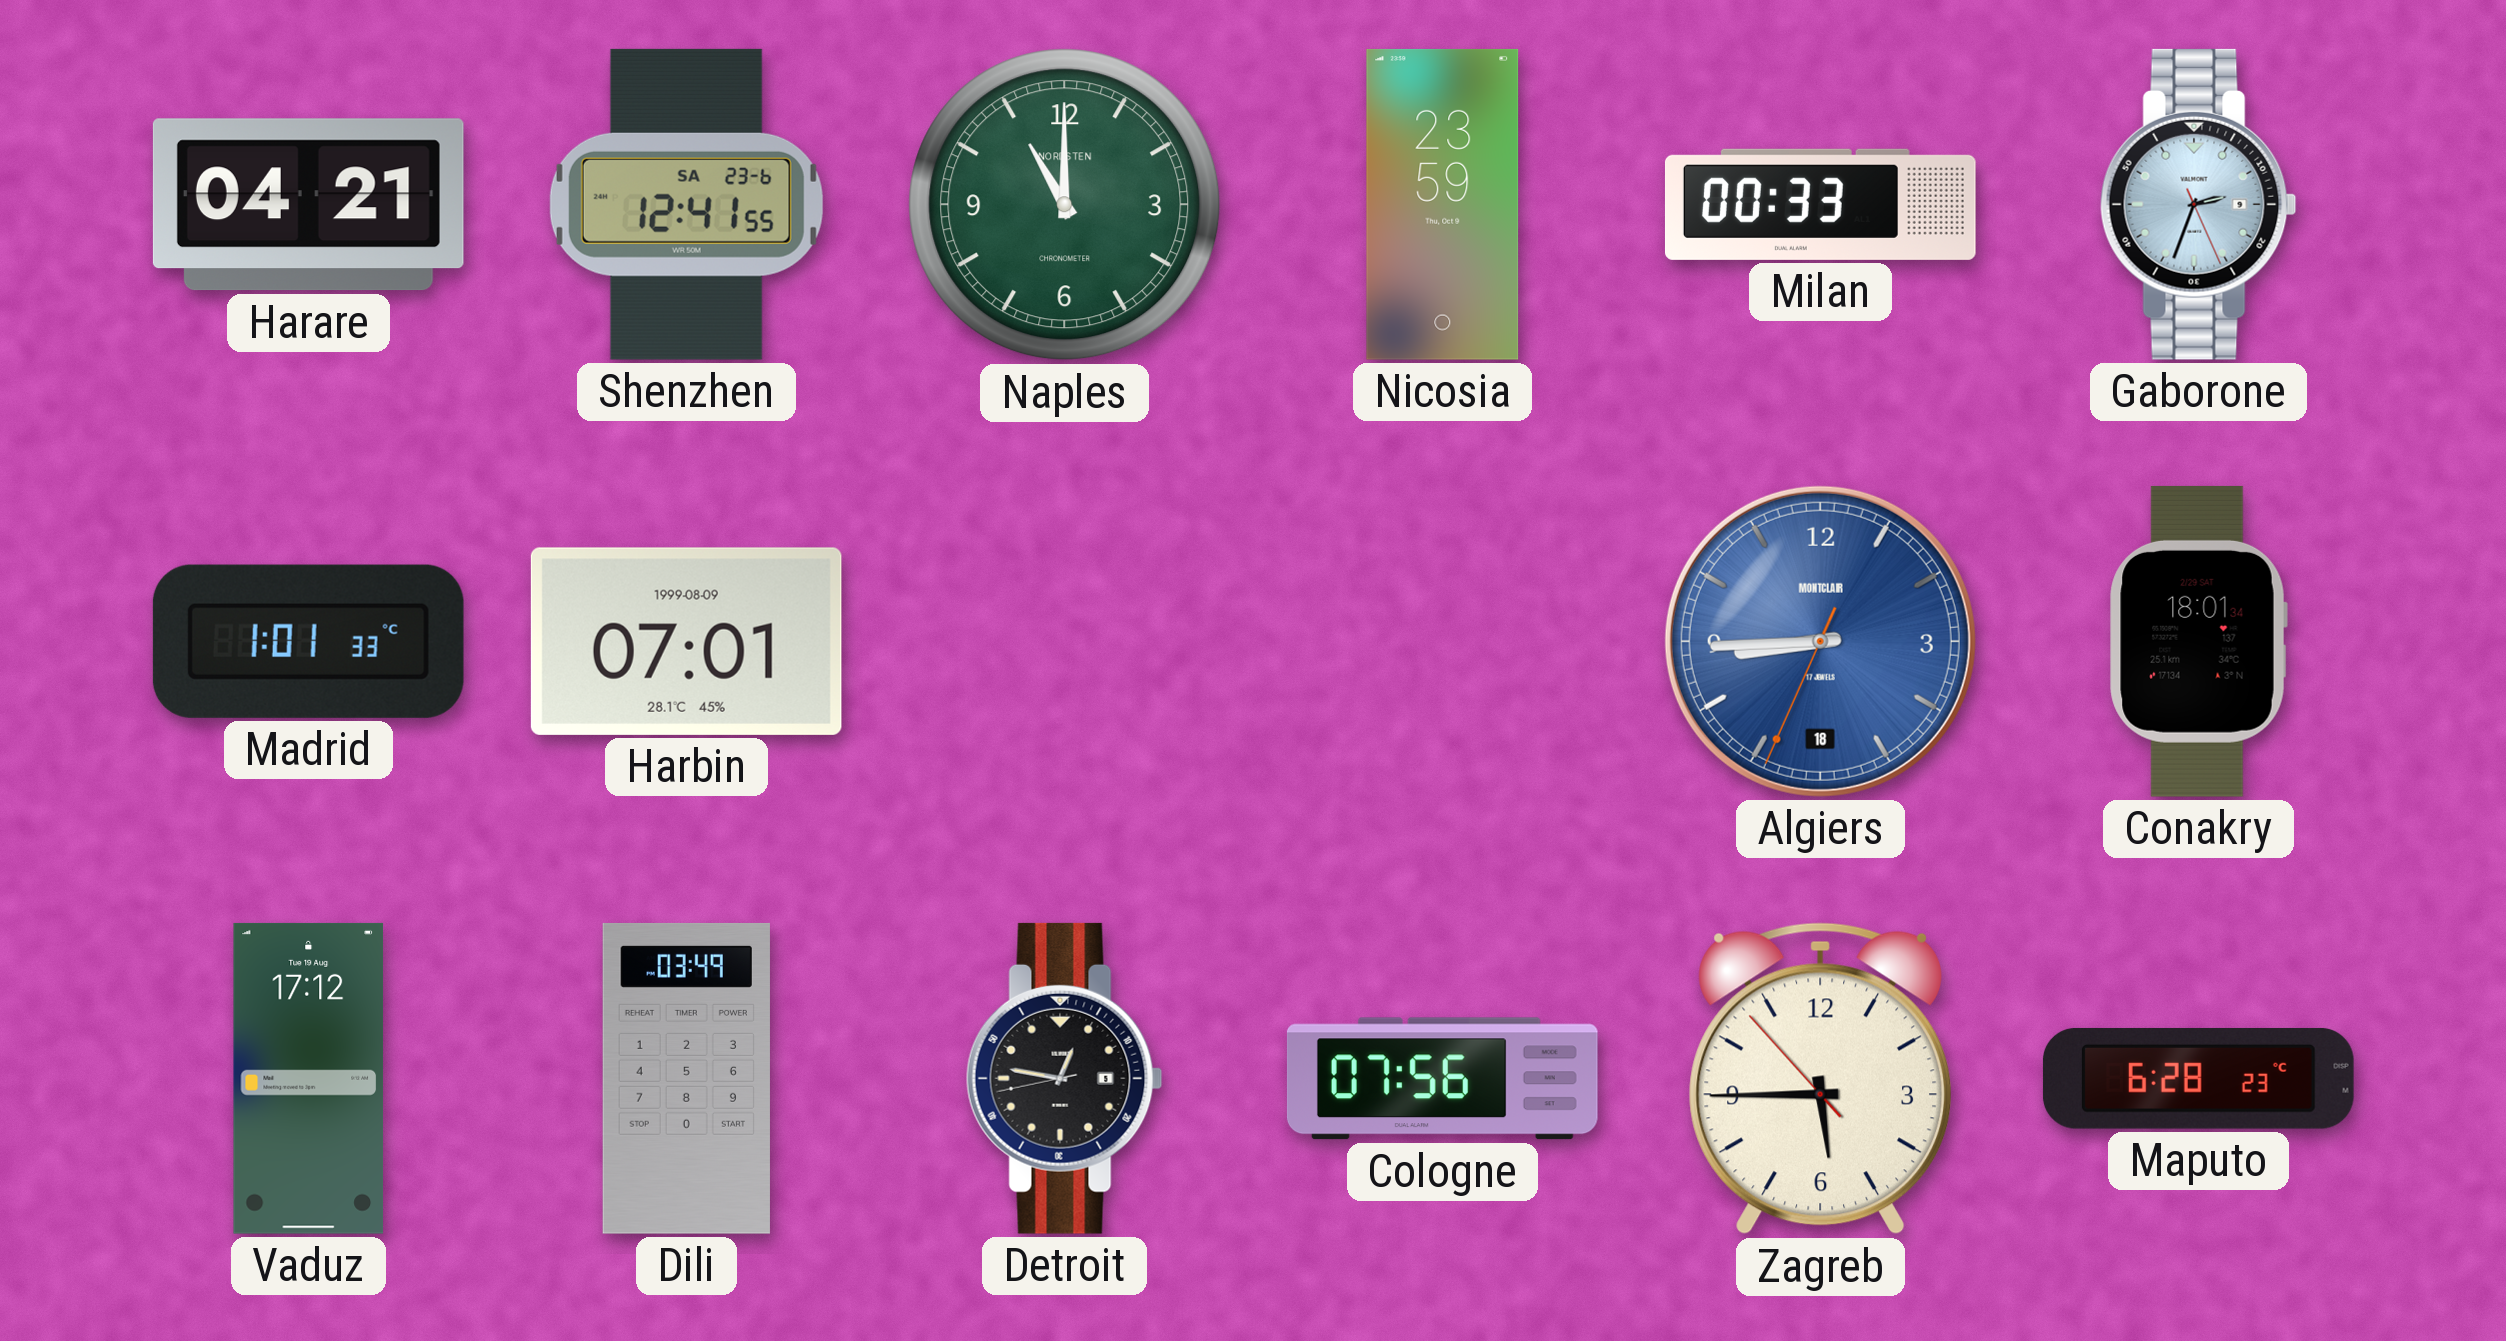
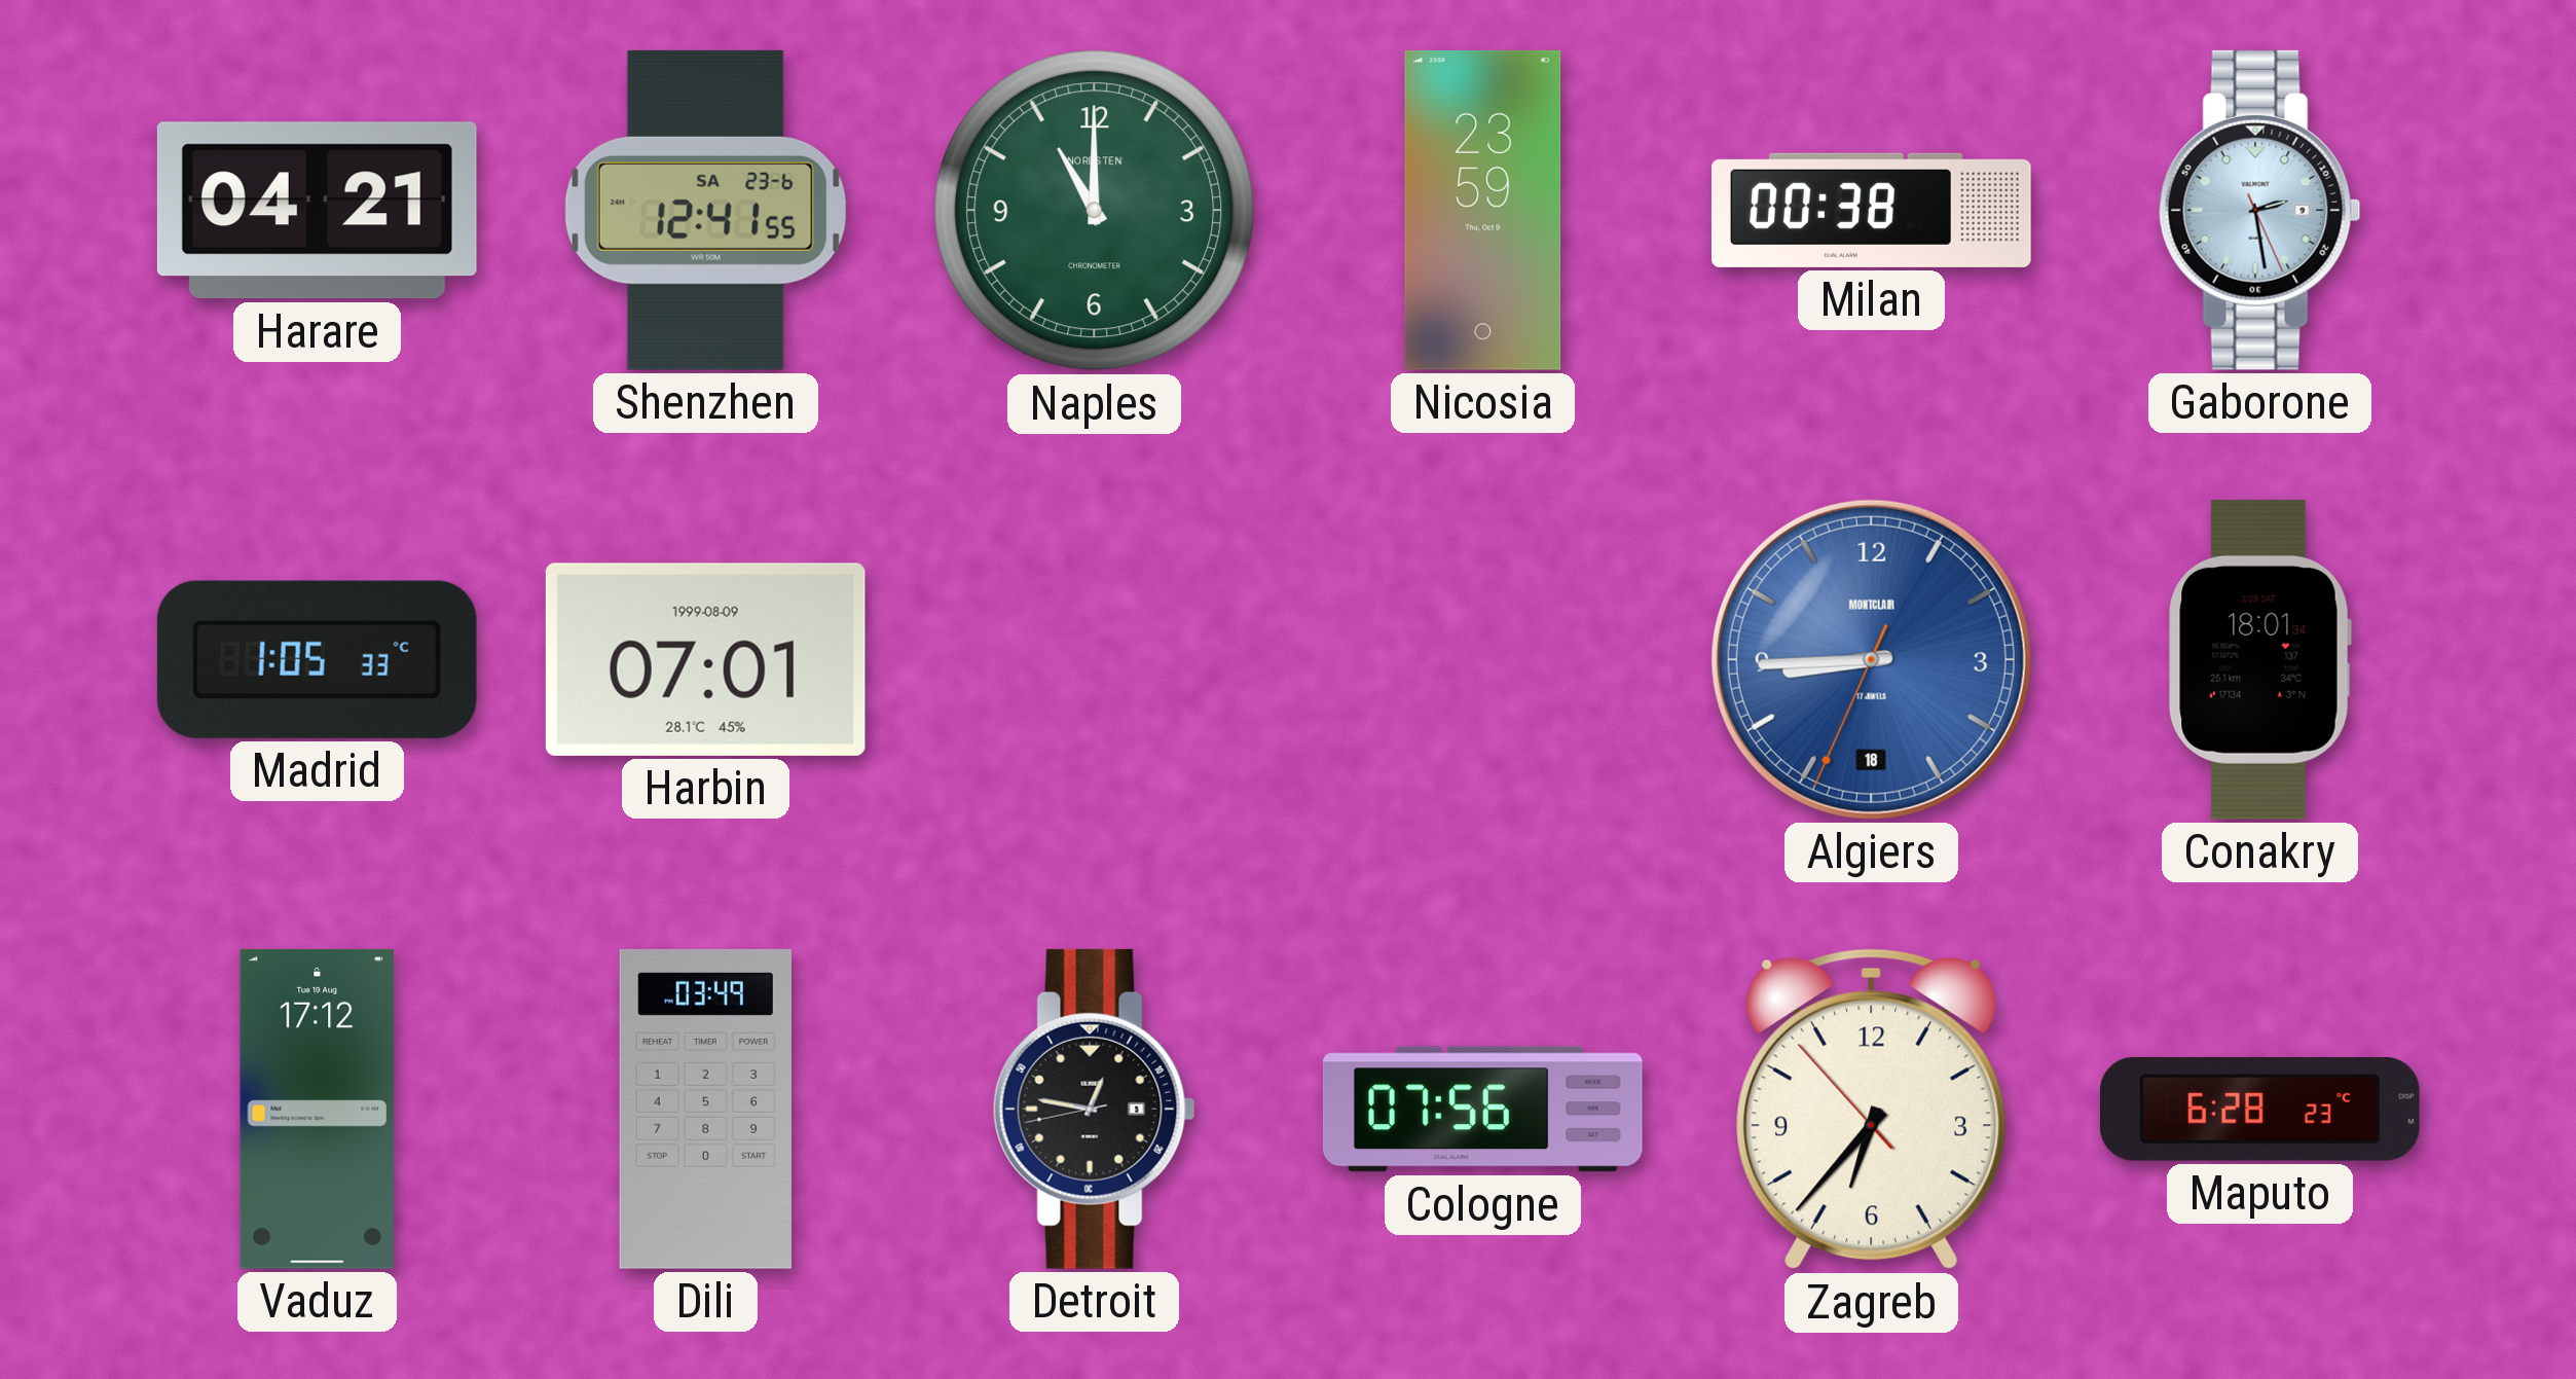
Milan: 00:33 -> 00:38 (1871, 210)
Gaborone: 2:33 -> 2:28 (2259, 210)
Madrid: 1:01 -> 1:05 (317, 659)
Zagreb: 5:44 -> 6:36 (1871, 1110)
